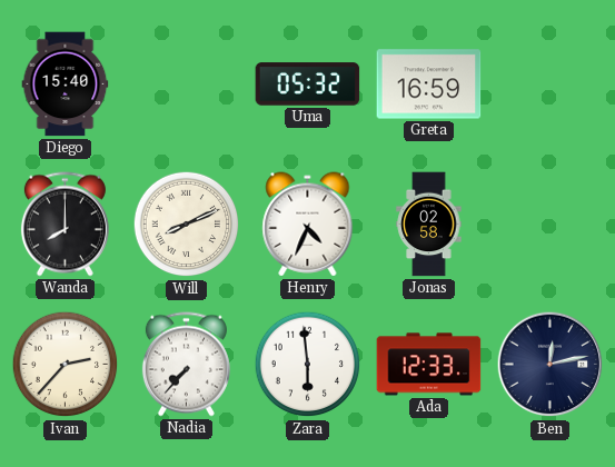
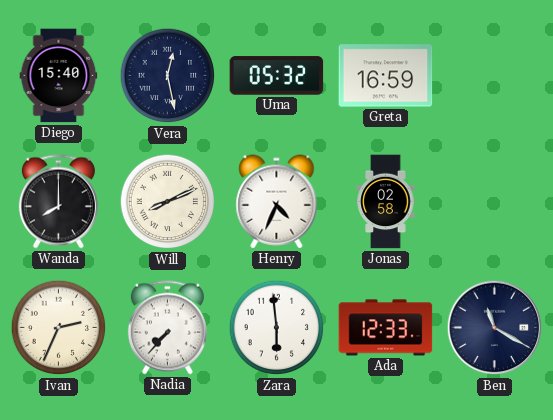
Vera: none -> 12:28 (168, 76)
Ivan: 2:37 -> 2:34 (59, 328)
Ben: 12:13 -> 11:20 (495, 328)
